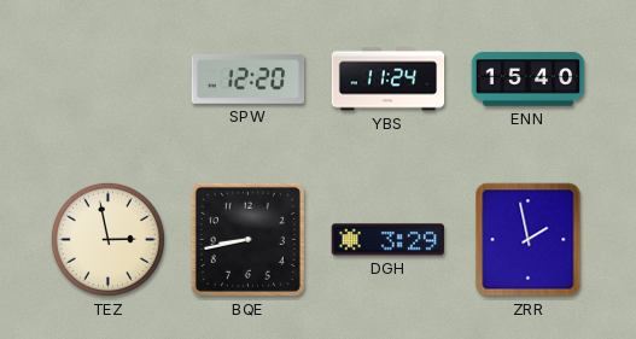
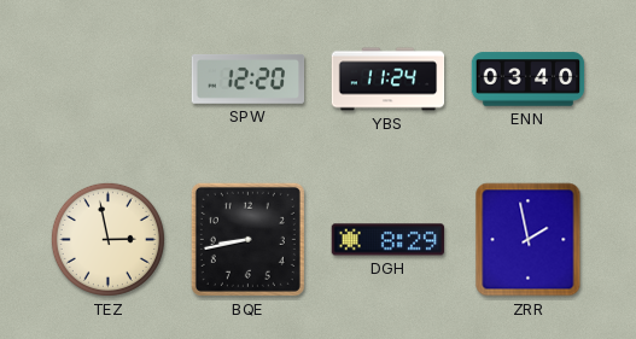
ENN: 15:40 -> 03:40 (529, 80)
DGH: 3:29 -> 8:29 (389, 240)
